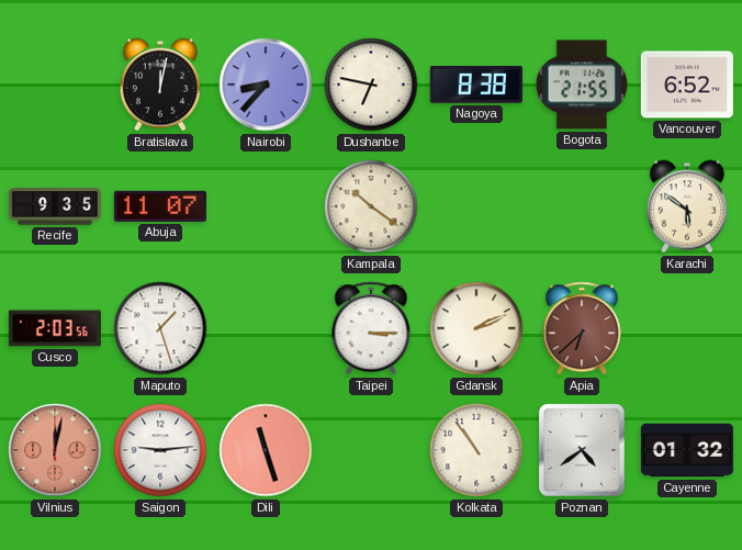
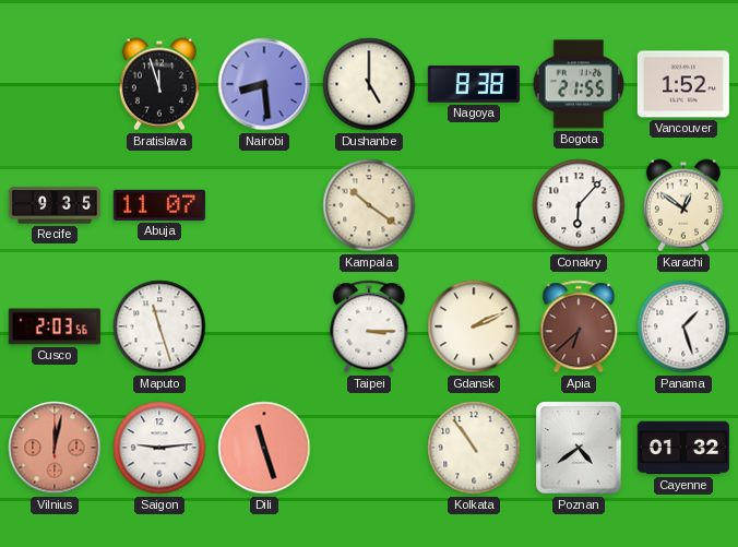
Bratislava: 12:02 -> 11:57 (159, 84)
Nairobi: 8:37 -> 8:29 (264, 84)
Dushanbe: 6:47 -> 5:00 (369, 84)
Vancouver: 6:52 -> 1:52 (683, 84)
Conakry: none -> 6:07 (579, 205)
Karachi: 5:51 -> 12:51 (683, 205)
Maputo: 1:27 -> 11:27 (159, 326)
Panama: none -> 1:27 (683, 326)
